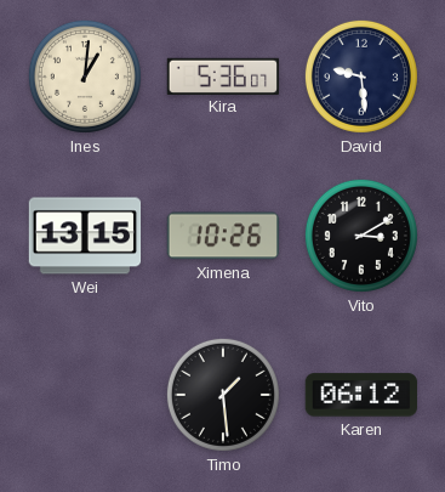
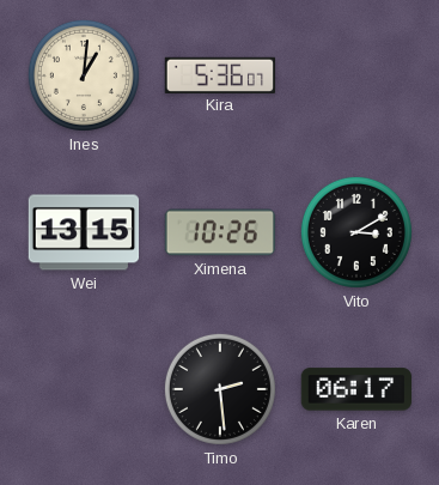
David: 9:29 -> none (361, 77)
Timo: 1:29 -> 2:29 (220, 389)
Karen: 06:12 -> 06:17 (355, 389)
